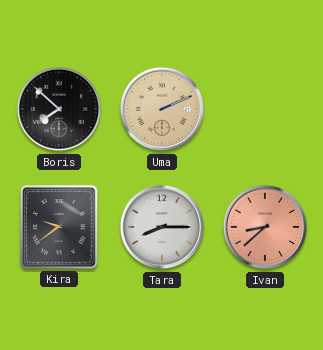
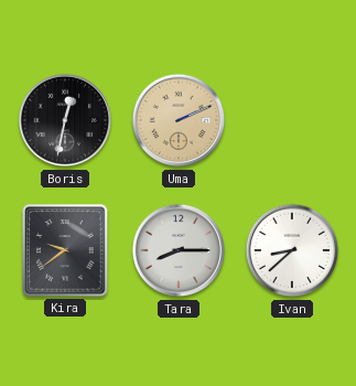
Boris: 7:52 -> 12:32 (65, 120)
Ivan dial: salmon -> white (292, 250)
